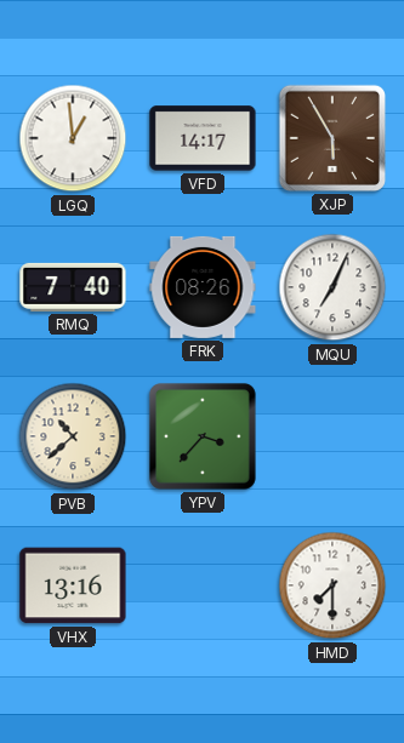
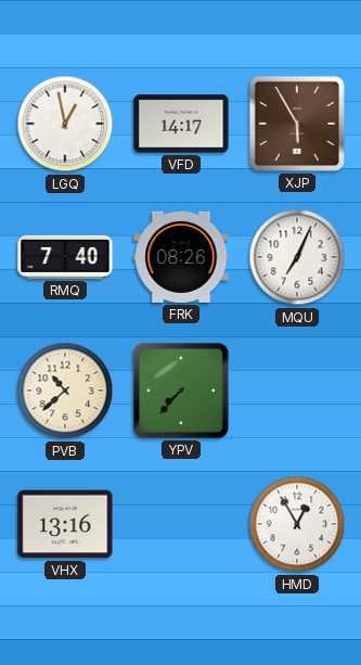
LGQ: 12:59 -> 12:58 (65, 124)
YPV: 3:37 -> 7:37 (181, 391)
HMD: 7:30 -> 12:55 (297, 524)
